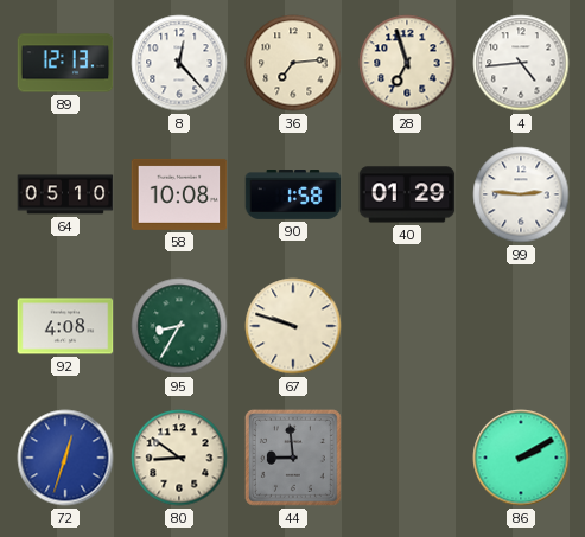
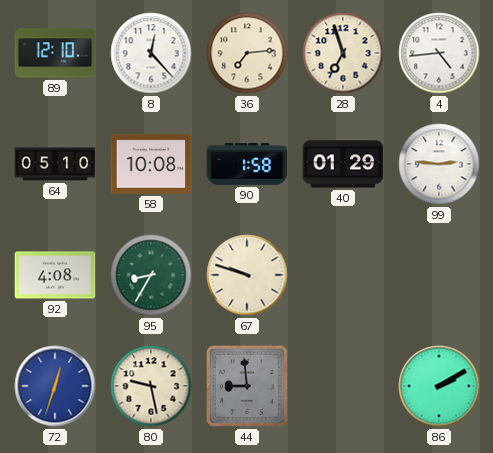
89: 12:13 -> 12:10 (55, 53)
80: 8:51 -> 9:28 (151, 386)
